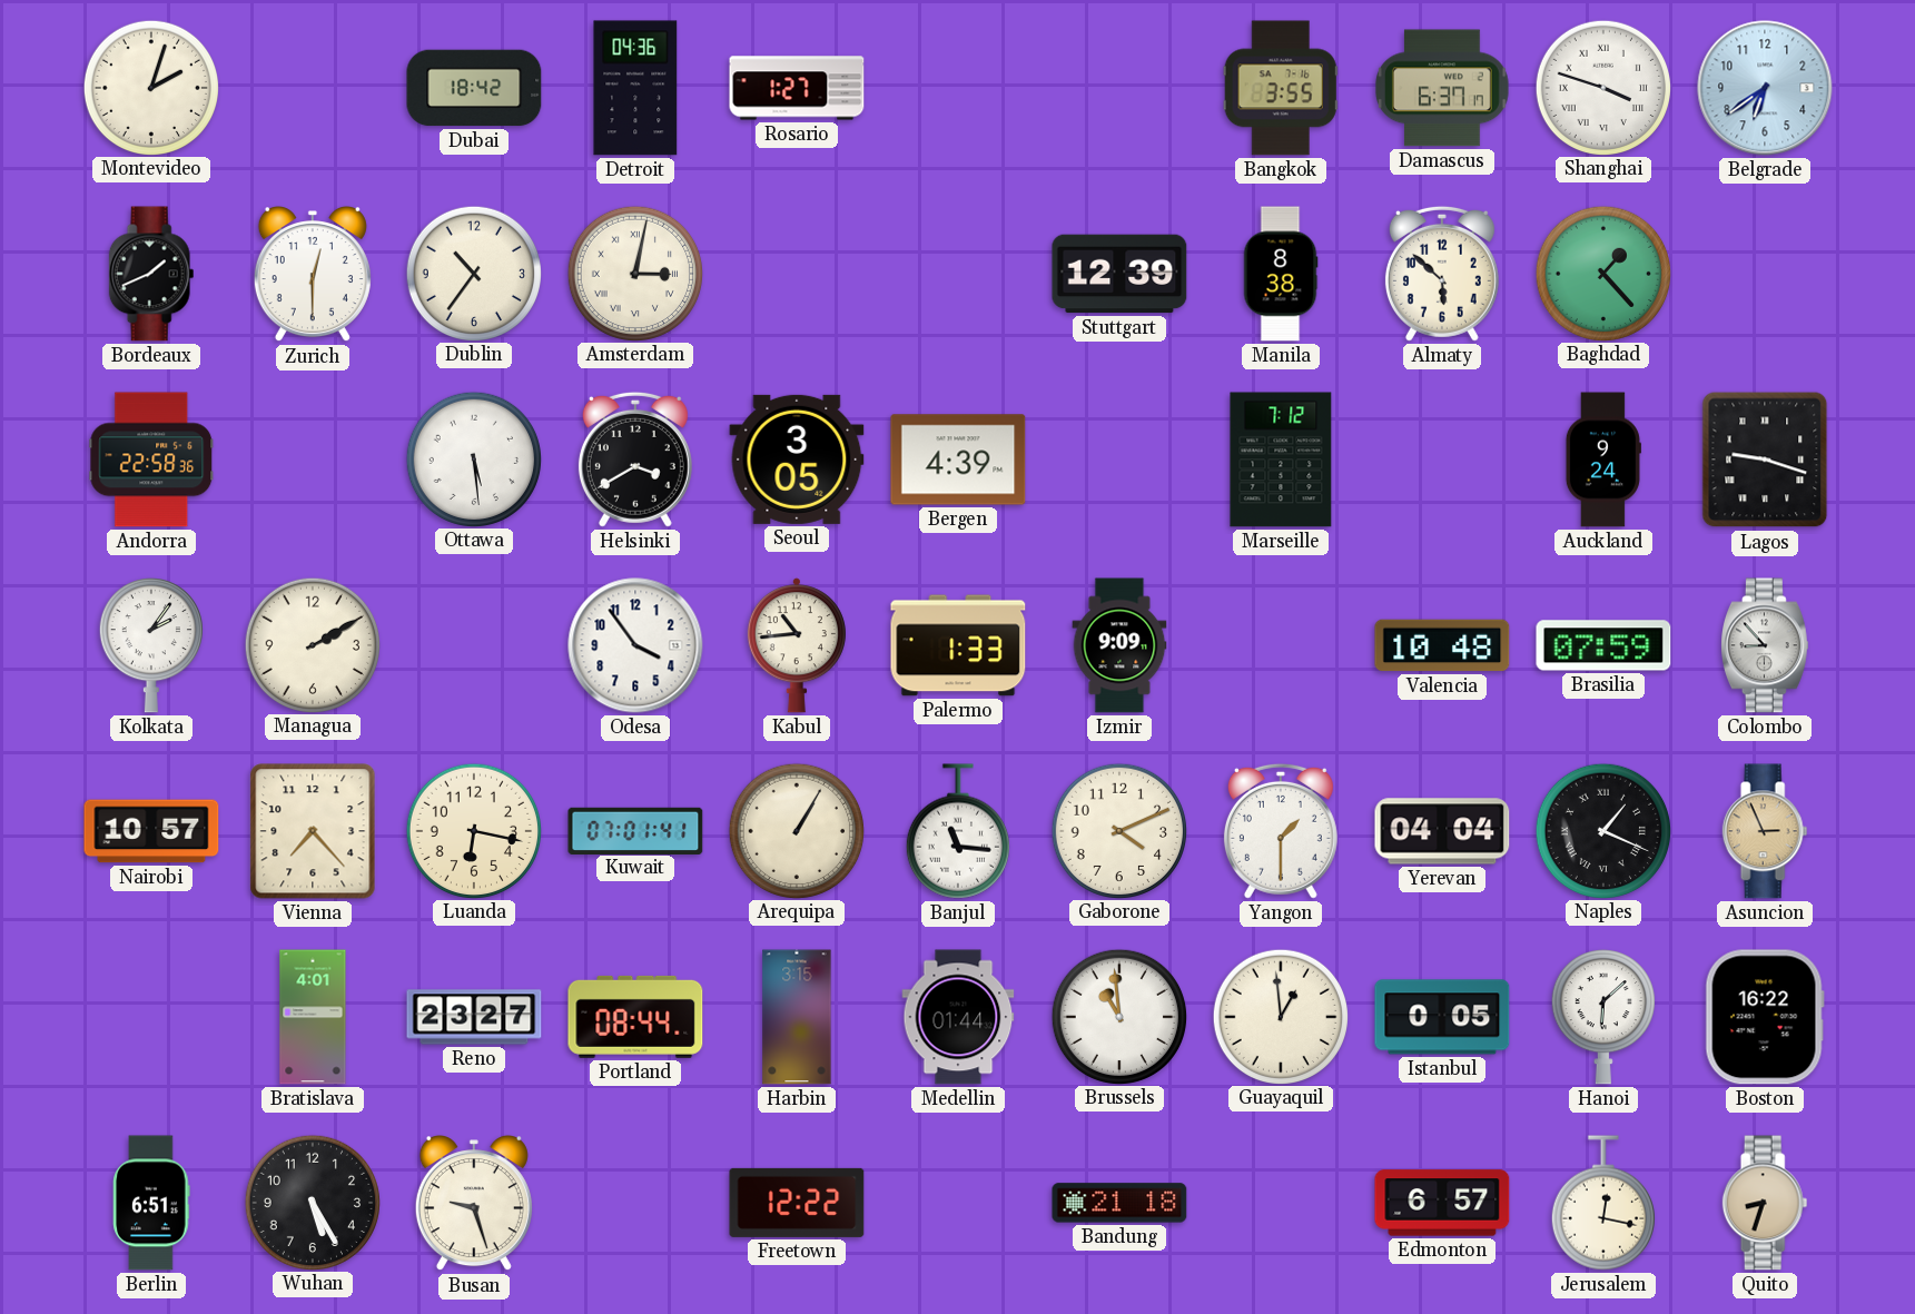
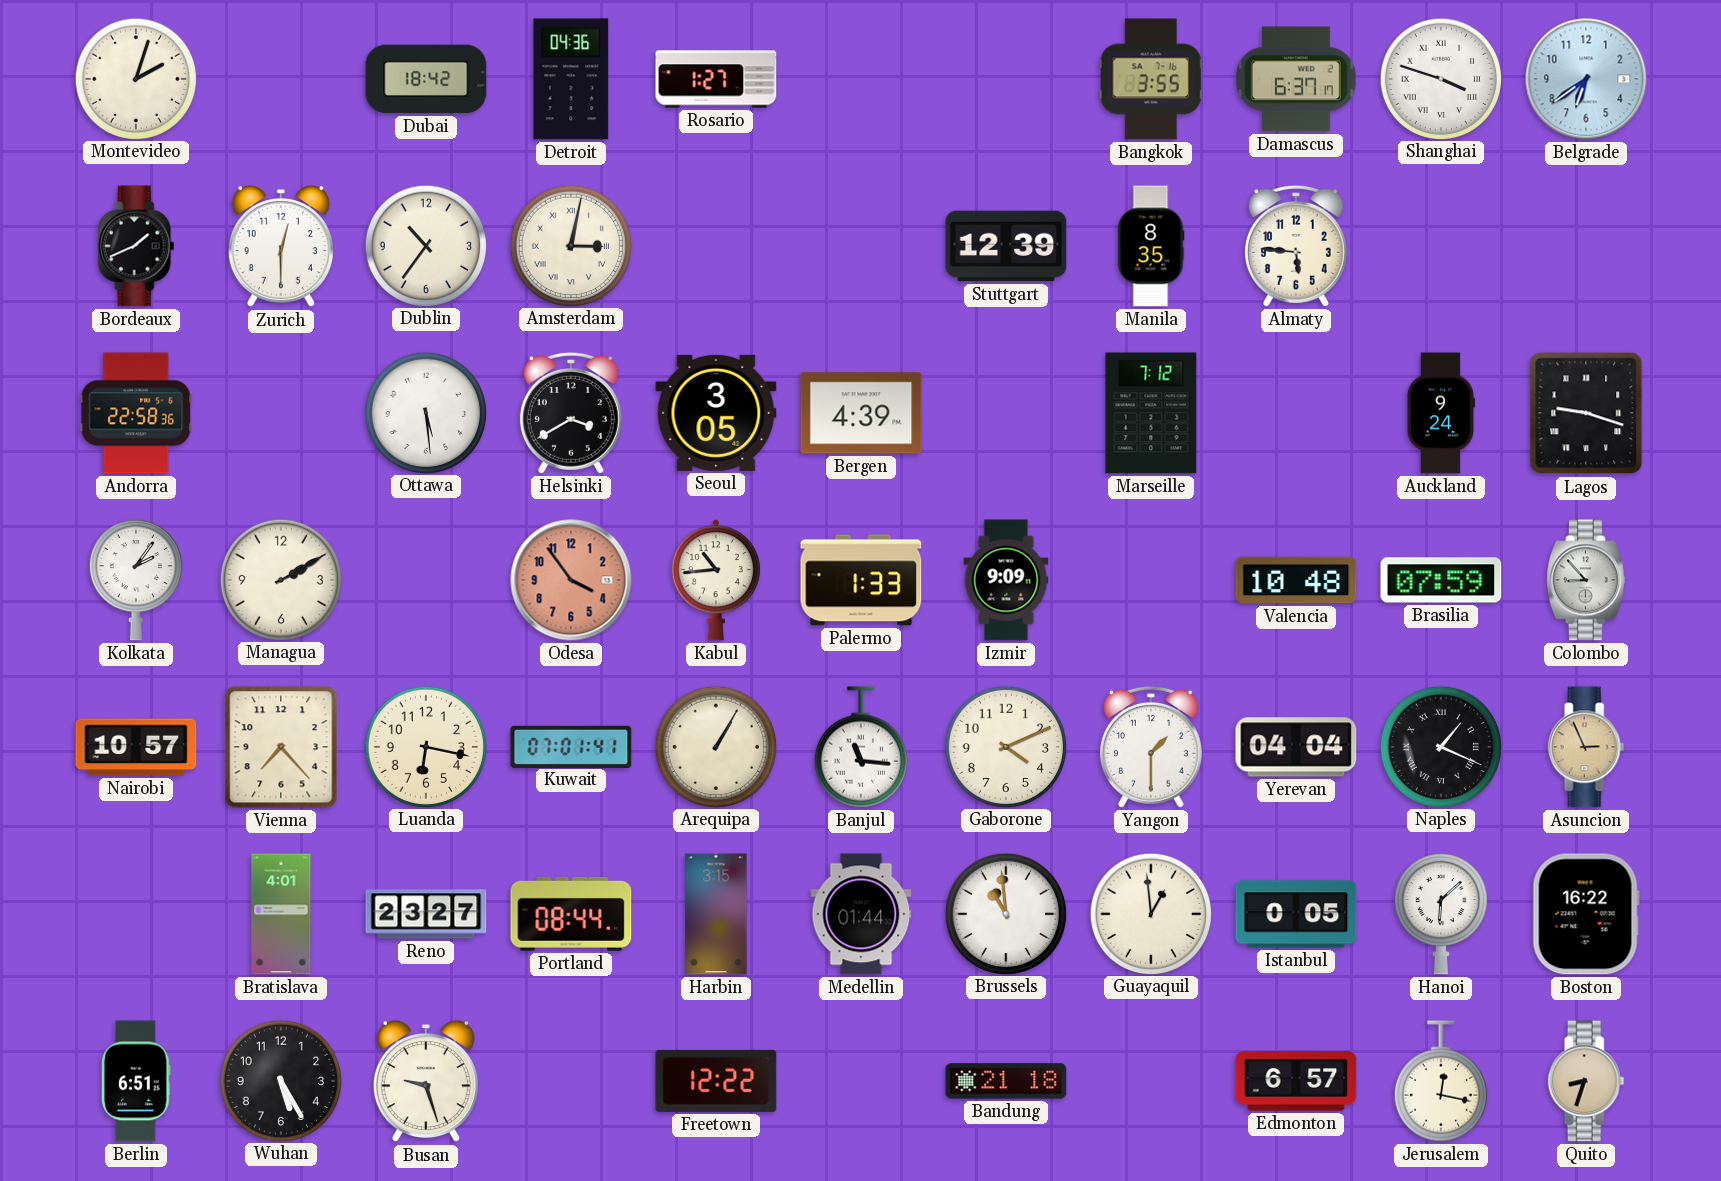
Manila: 8:38 -> 8:35 (1151, 246)
Almaty: 5:52 -> 5:46 (1296, 246)
Baghdad: 1:23 -> none (1602, 273)
Odesa dial: white -> salmon (571, 580)
